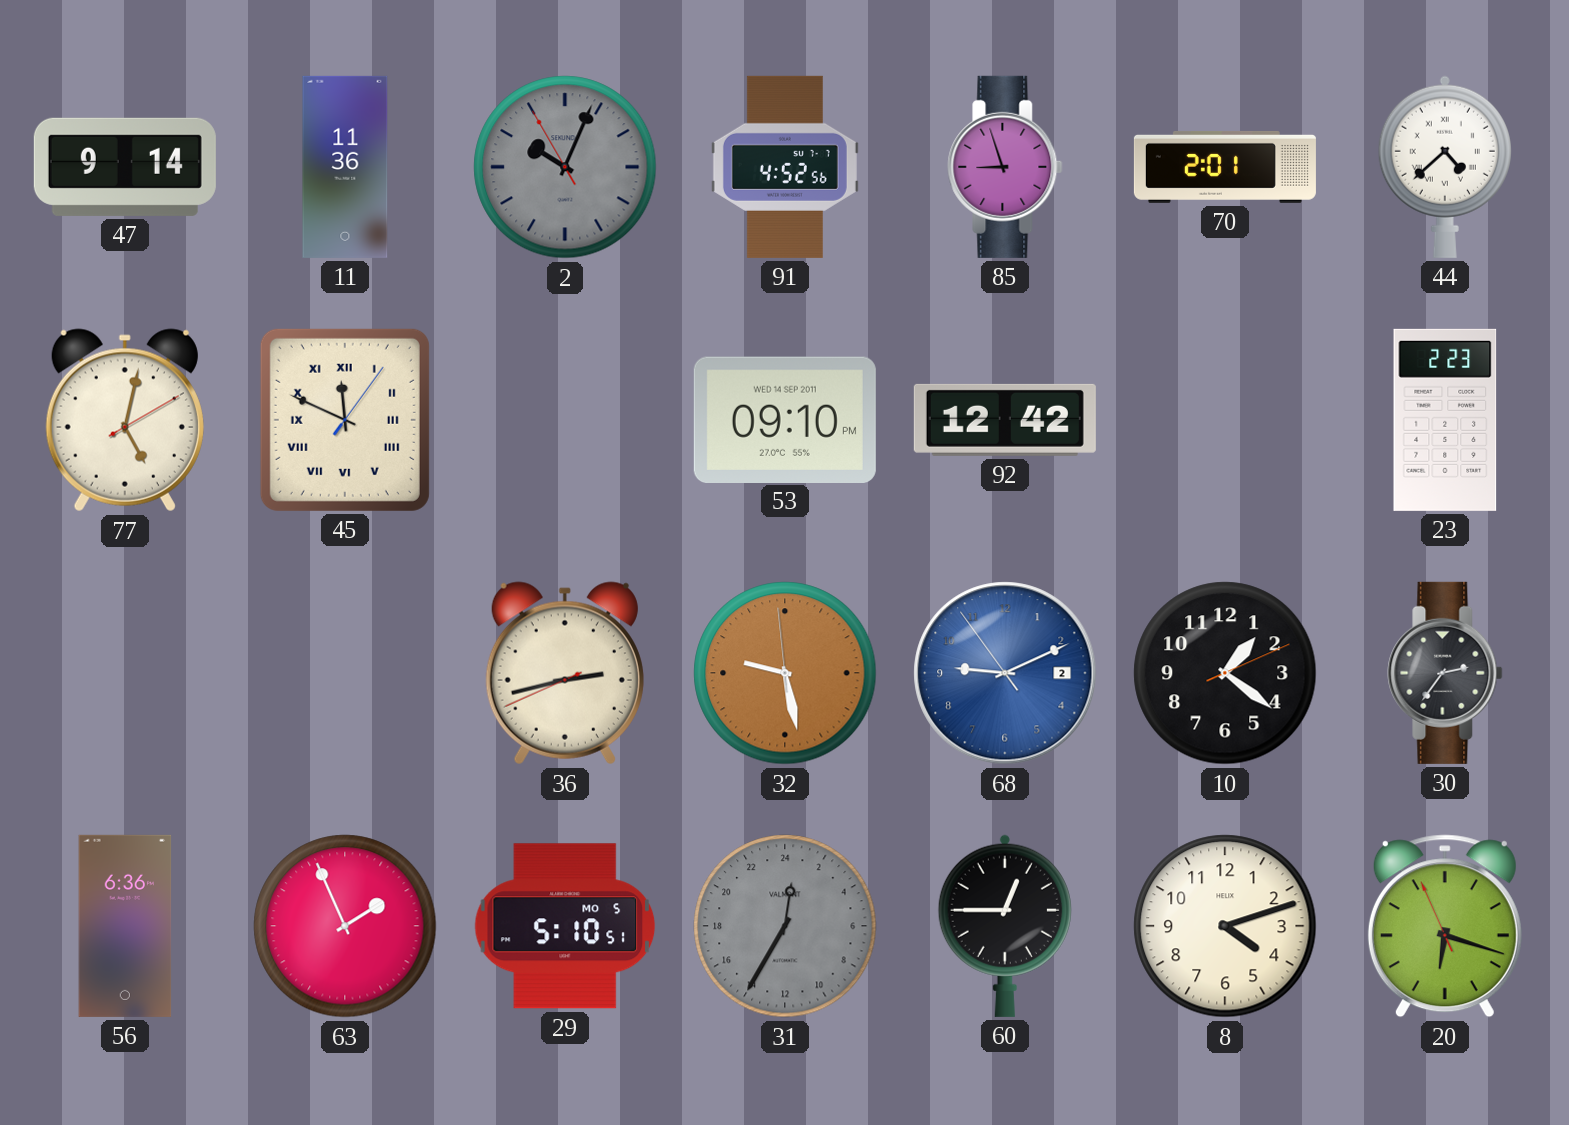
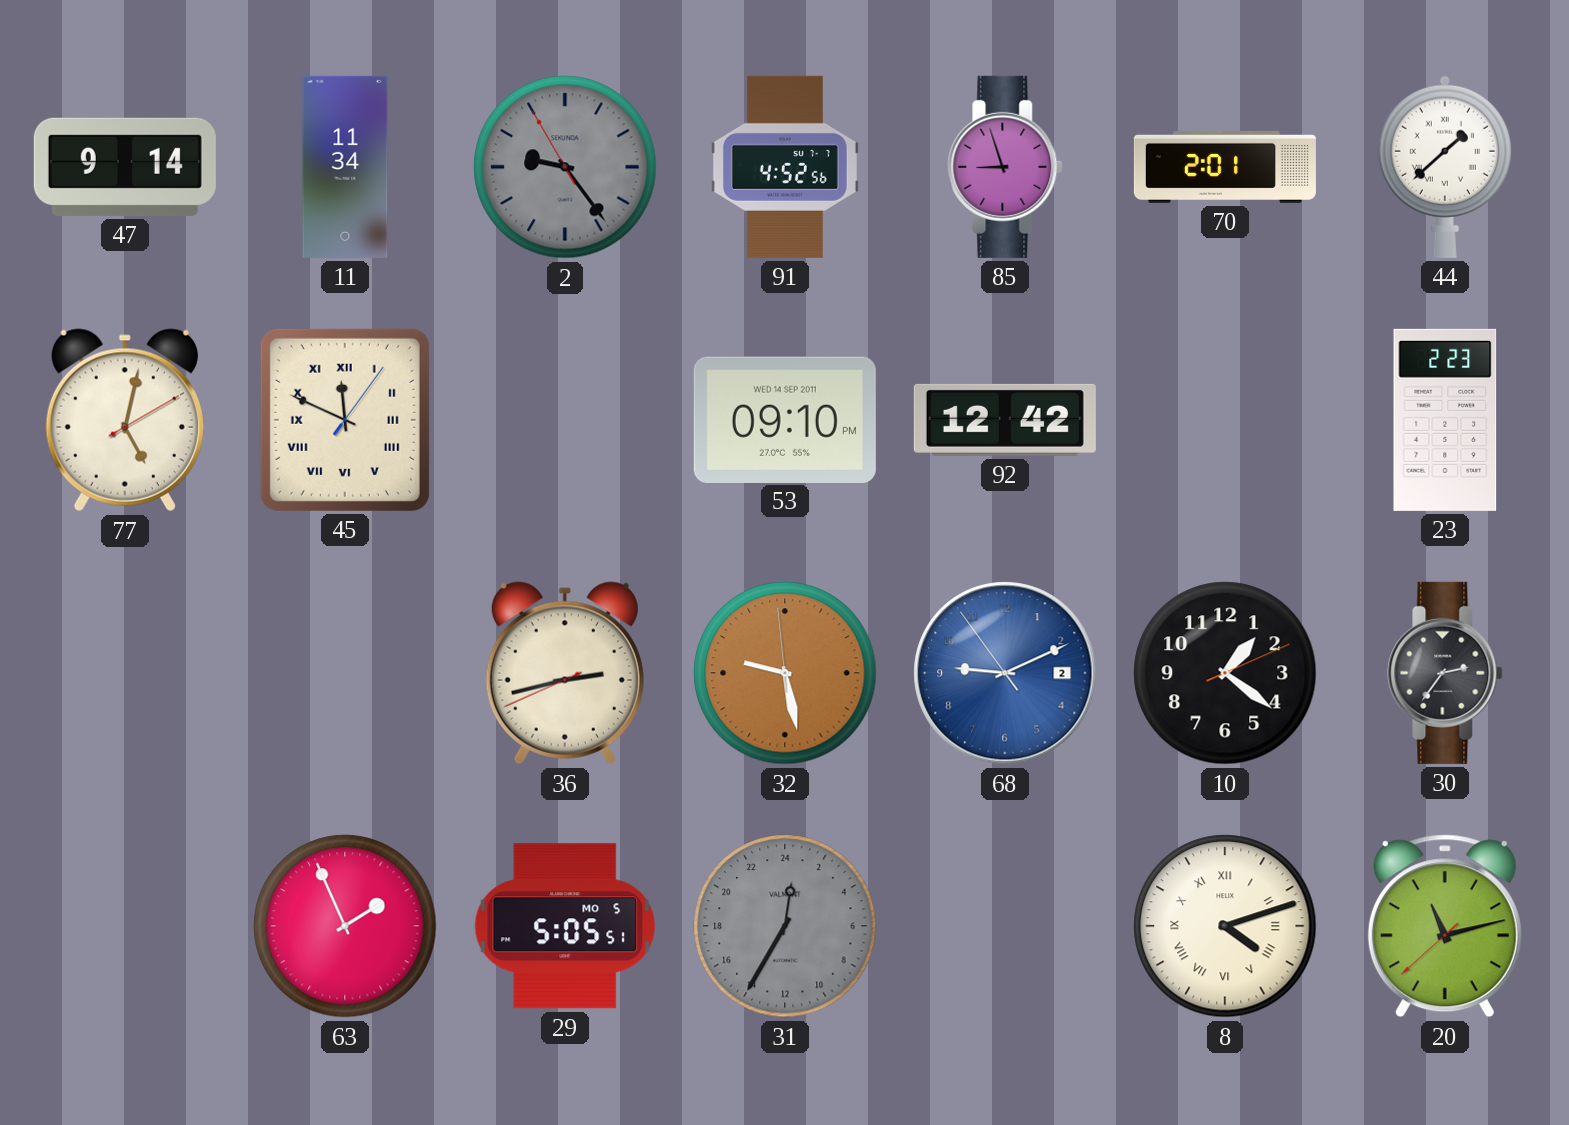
11: 11:36 -> 11:34 (345, 167)
2: 10:03 -> 9:23 (565, 167)
44: 4:38 -> 1:38 (1445, 167)
56: 6:36 -> none (125, 926)
29: 5:10 -> 5:05 (565, 926)
60: 12:45 -> none (1005, 926)
8 numerals: Arabic -> Roman (1225, 926)
20: 6:17 -> 11:12 (1445, 926)
